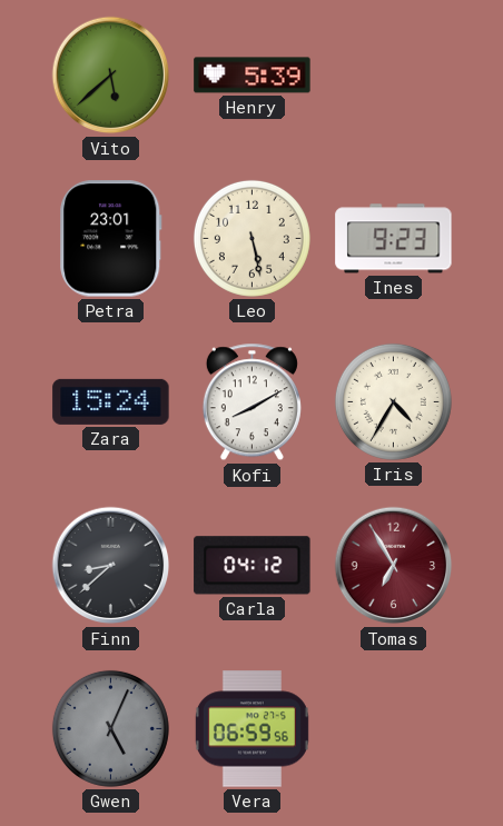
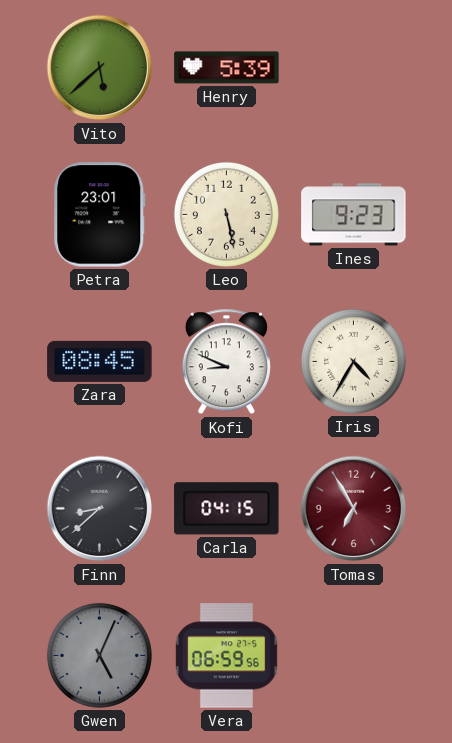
Zara: 15:24 -> 08:45 (100, 361)
Kofi: 8:10 -> 8:49 (226, 362)
Carla: 04:12 -> 04:15 (227, 509)
